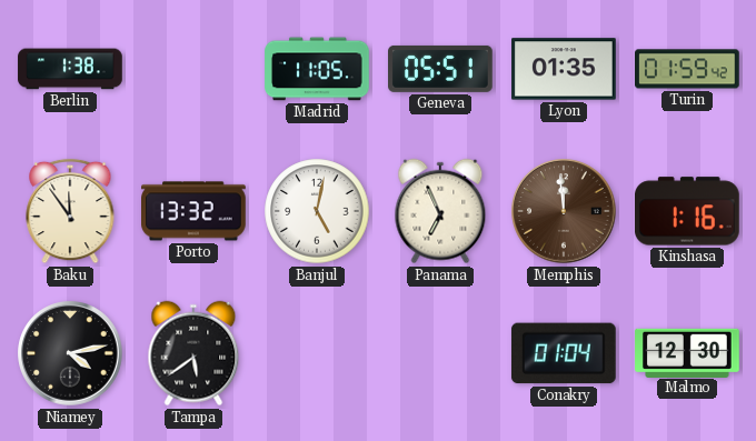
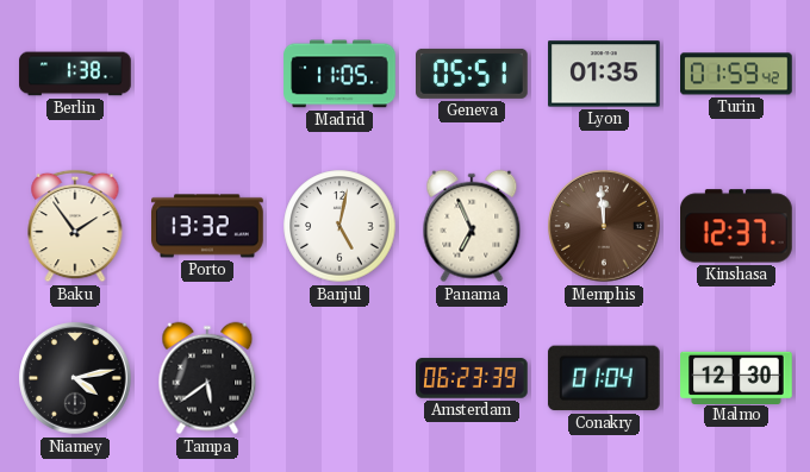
Baku: 11:54 -> 1:54 (75, 226)
Kinshasa: 1:16 -> 12:37 (737, 226)
Amsterdam: none -> 06:23 (473, 378)
